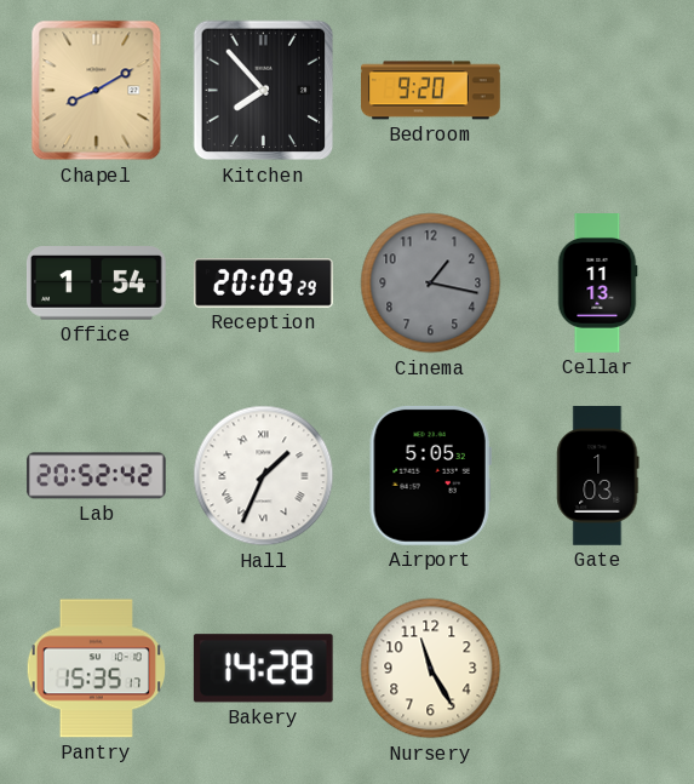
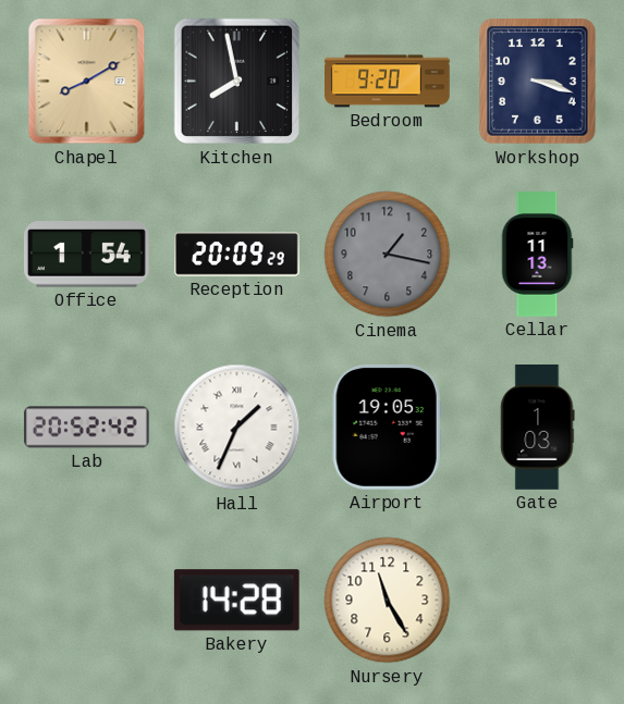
Kitchen: 7:53 -> 7:58 (237, 82)
Workshop: none -> 3:18 (538, 82)
Airport: 5:05 -> 19:05 (387, 427)
Pantry: 15:35 -> none (96, 669)
